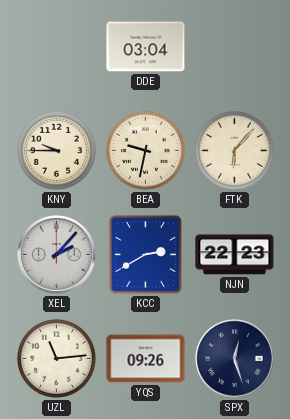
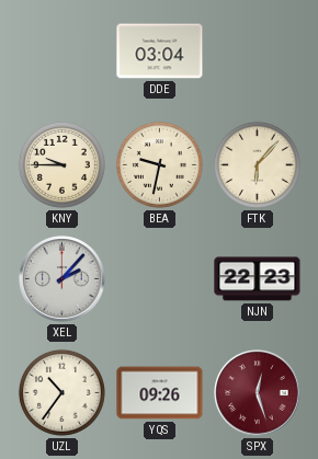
KCC: 2:40 -> none (146, 255)
UZL: 11:14 -> 10:36 (61, 392)
SPX dial: navy -> burgundy (258, 393)
